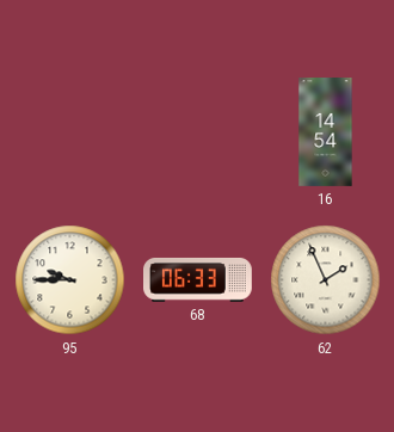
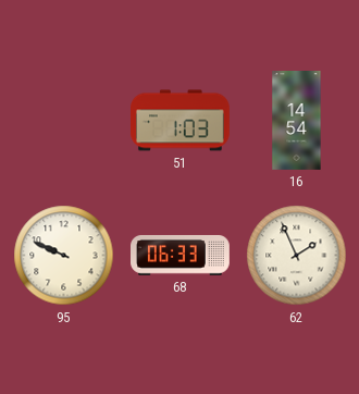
51: none -> 1:03 (181, 121)
95: 9:45 -> 9:49 (64, 256)
